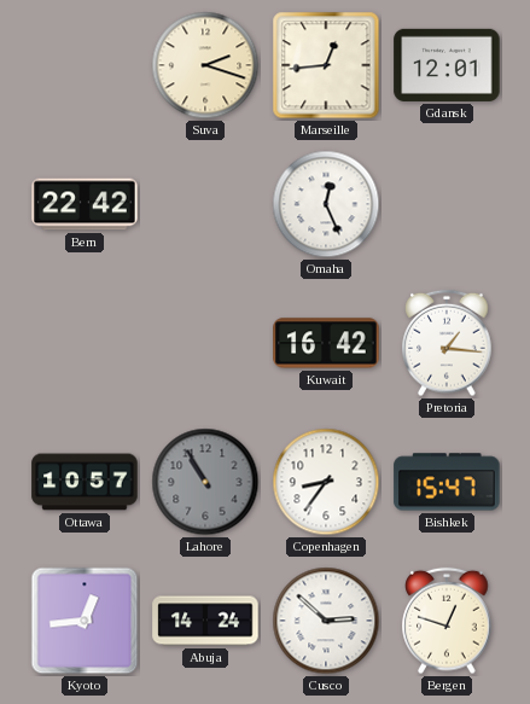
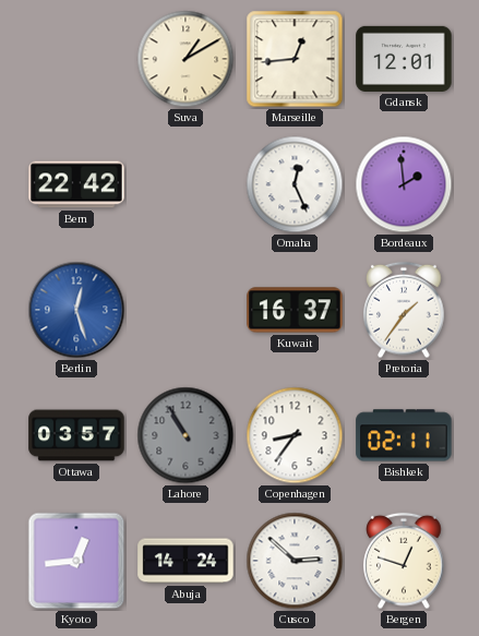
Suva: 2:18 -> 1:10 (185, 59)
Bordeaux: none -> 1:59 (404, 184)
Berlin: none -> 12:27 (76, 310)
Kuwait: 16:42 -> 16:37 (295, 310)
Pretoria: 1:16 -> 1:36 (404, 310)
Ottawa: 10:57 -> 03:57 (76, 435)
Bishkek: 15:47 -> 02:11 (404, 435)
